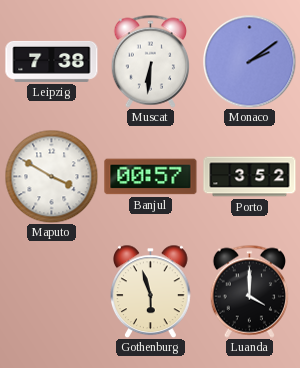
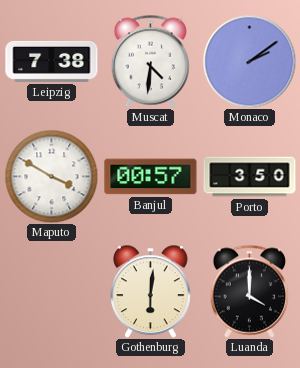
Muscat: 6:31 -> 4:31 (150, 61)
Porto: 3:52 -> 3:50 (250, 177)
Gothenburg: 5:57 -> 6:01 (151, 291)
